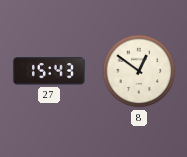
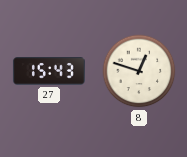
8: 12:51 -> 12:48 (139, 71)
